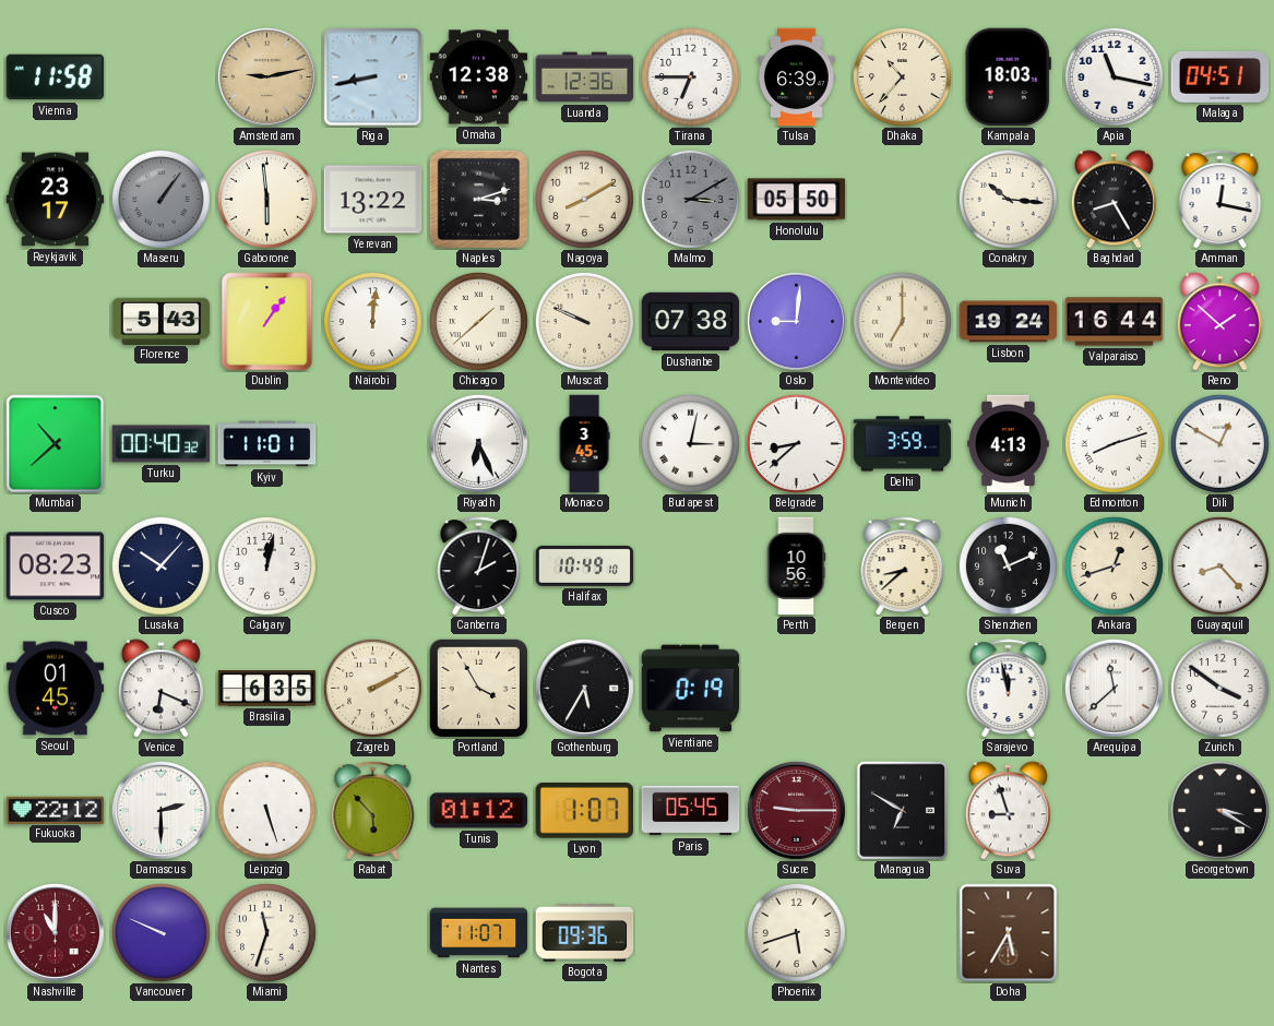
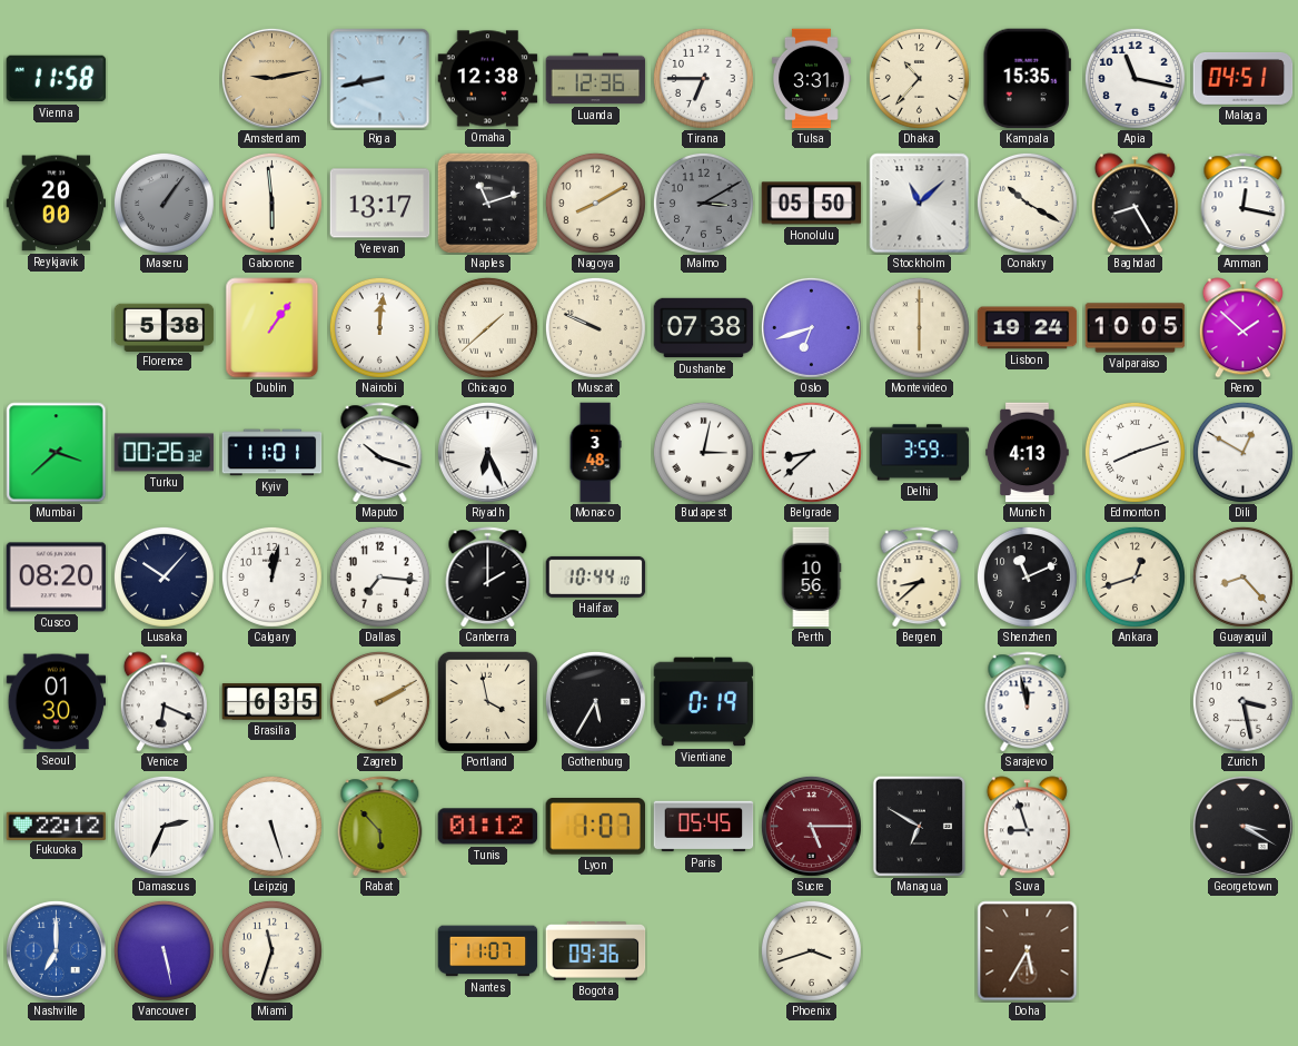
Tulsa: 6:39 -> 3:31 (812, 79)
Kampala: 18:03 -> 15:35 (1027, 79)
Reykjavik: 23:17 -> 20:00 (57, 204)
Yerevan: 13:22 -> 13:17 (380, 204)
Naples: 3:12 -> 11:12 (487, 203)
Stockholm: none -> 11:08 (920, 204)
Conakry: 10:16 -> 10:20 (1027, 203)
Florence: 5:43 -> 5:38 (165, 327)
Oslo: 9:01 -> 6:42 (811, 327)
Montevideo: 7:00 -> 6:00 (919, 327)
Valparaiso: 16:44 -> 10:05 (1136, 328)
Mumbai: 10:38 -> 3:38 (57, 453)
Turku: 00:40 -> 00:26 (165, 453)
Maputo: none -> 10:18 (380, 453)
Monaco: 3:45 -> 3:48 (595, 453)
Cusco: 08:23 -> 08:20 (57, 578)
Dallas: none -> 7:16 (379, 576)
Canberra: 2:03 -> 2:00 (488, 578)
Halifax: 10:49 -> 10:44 (596, 576)
Seoul: 01:45 -> 01:30 (57, 702)
Portland: 3:55 -> 3:58 (487, 701)
Arequipa: 11:38 -> none (1114, 688)
Zurich: 3:51 -> 3:28 (1242, 701)
Damascus: 2:30 -> 2:34 (164, 826)
Sucre: 9:15 -> 5:15 (811, 826)
Nashville: 11:00 -> 7:00 (56, 950)
Nashville dial: burgundy -> blue (56, 950)
Vancouver: 9:49 -> 5:28 (164, 950)
Phoenix: 5:42 -> 3:42 (811, 950)
